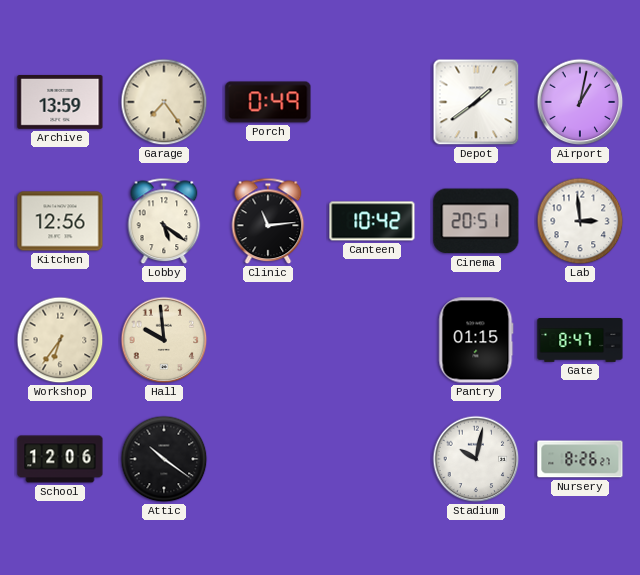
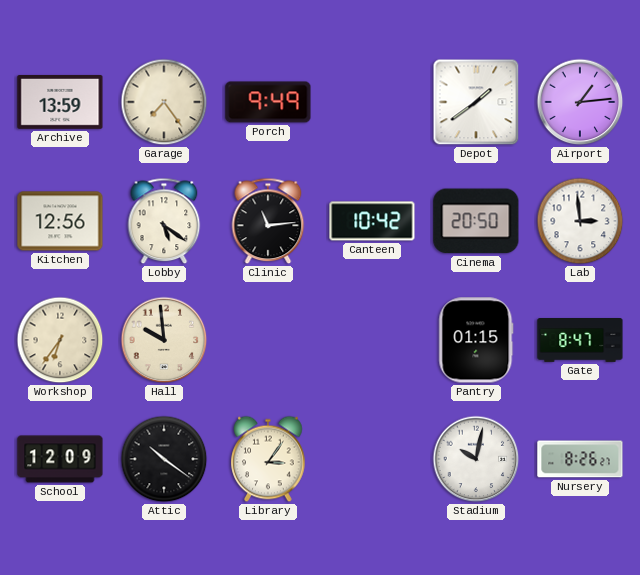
Porch: 0:49 -> 9:49 (268, 102)
Airport: 1:02 -> 1:14 (580, 102)
Cinema: 20:51 -> 20:50 (476, 221)
School: 12:06 -> 12:09 (60, 459)
Library: none -> 3:06 (268, 459)
